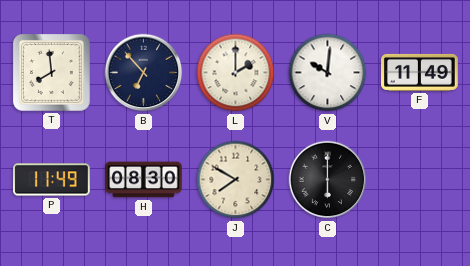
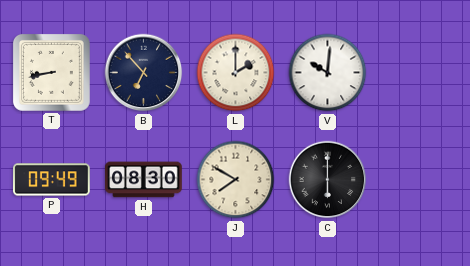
T: 7:59 -> 8:43 (51, 72)
F: 11:49 -> none (420, 72)
P: 11:49 -> 09:49 (52, 180)
